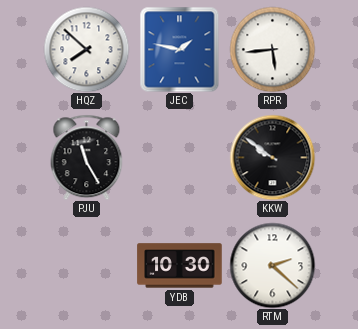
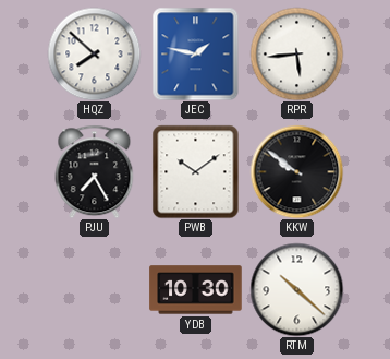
PJU: 11:25 -> 7:25 (95, 171)
PWB: none -> 10:09 (196, 171)
RTM: 2:22 -> 10:22 (296, 289)
